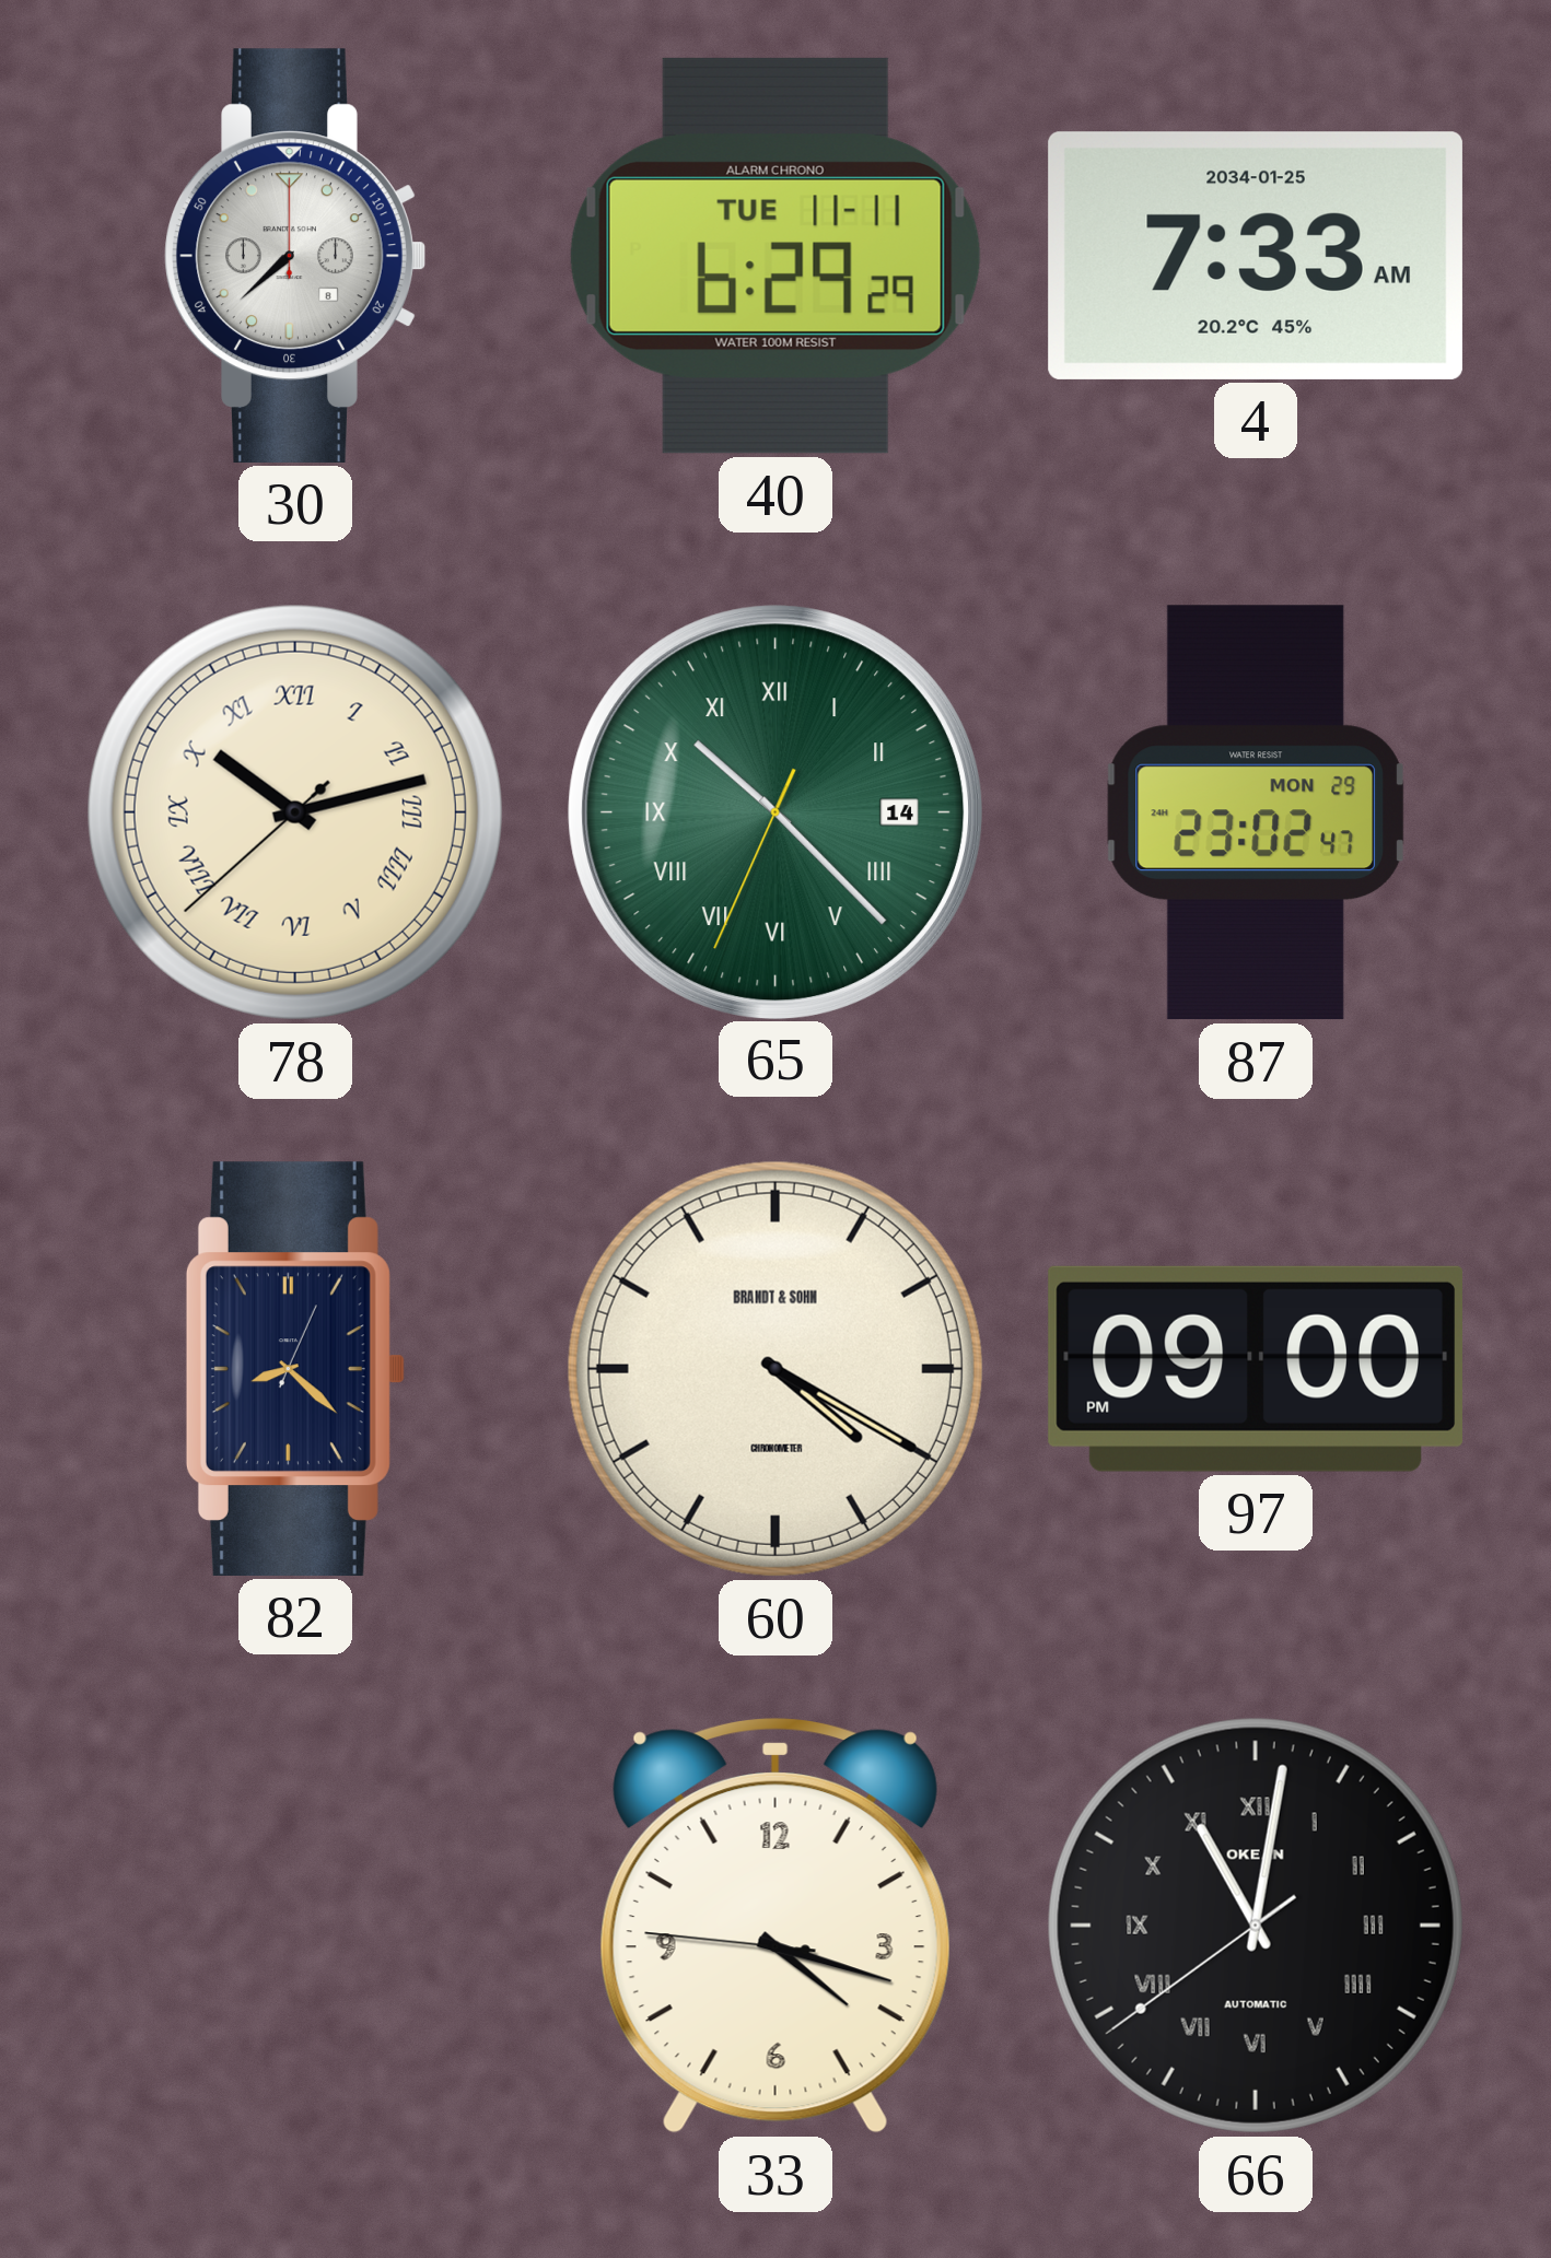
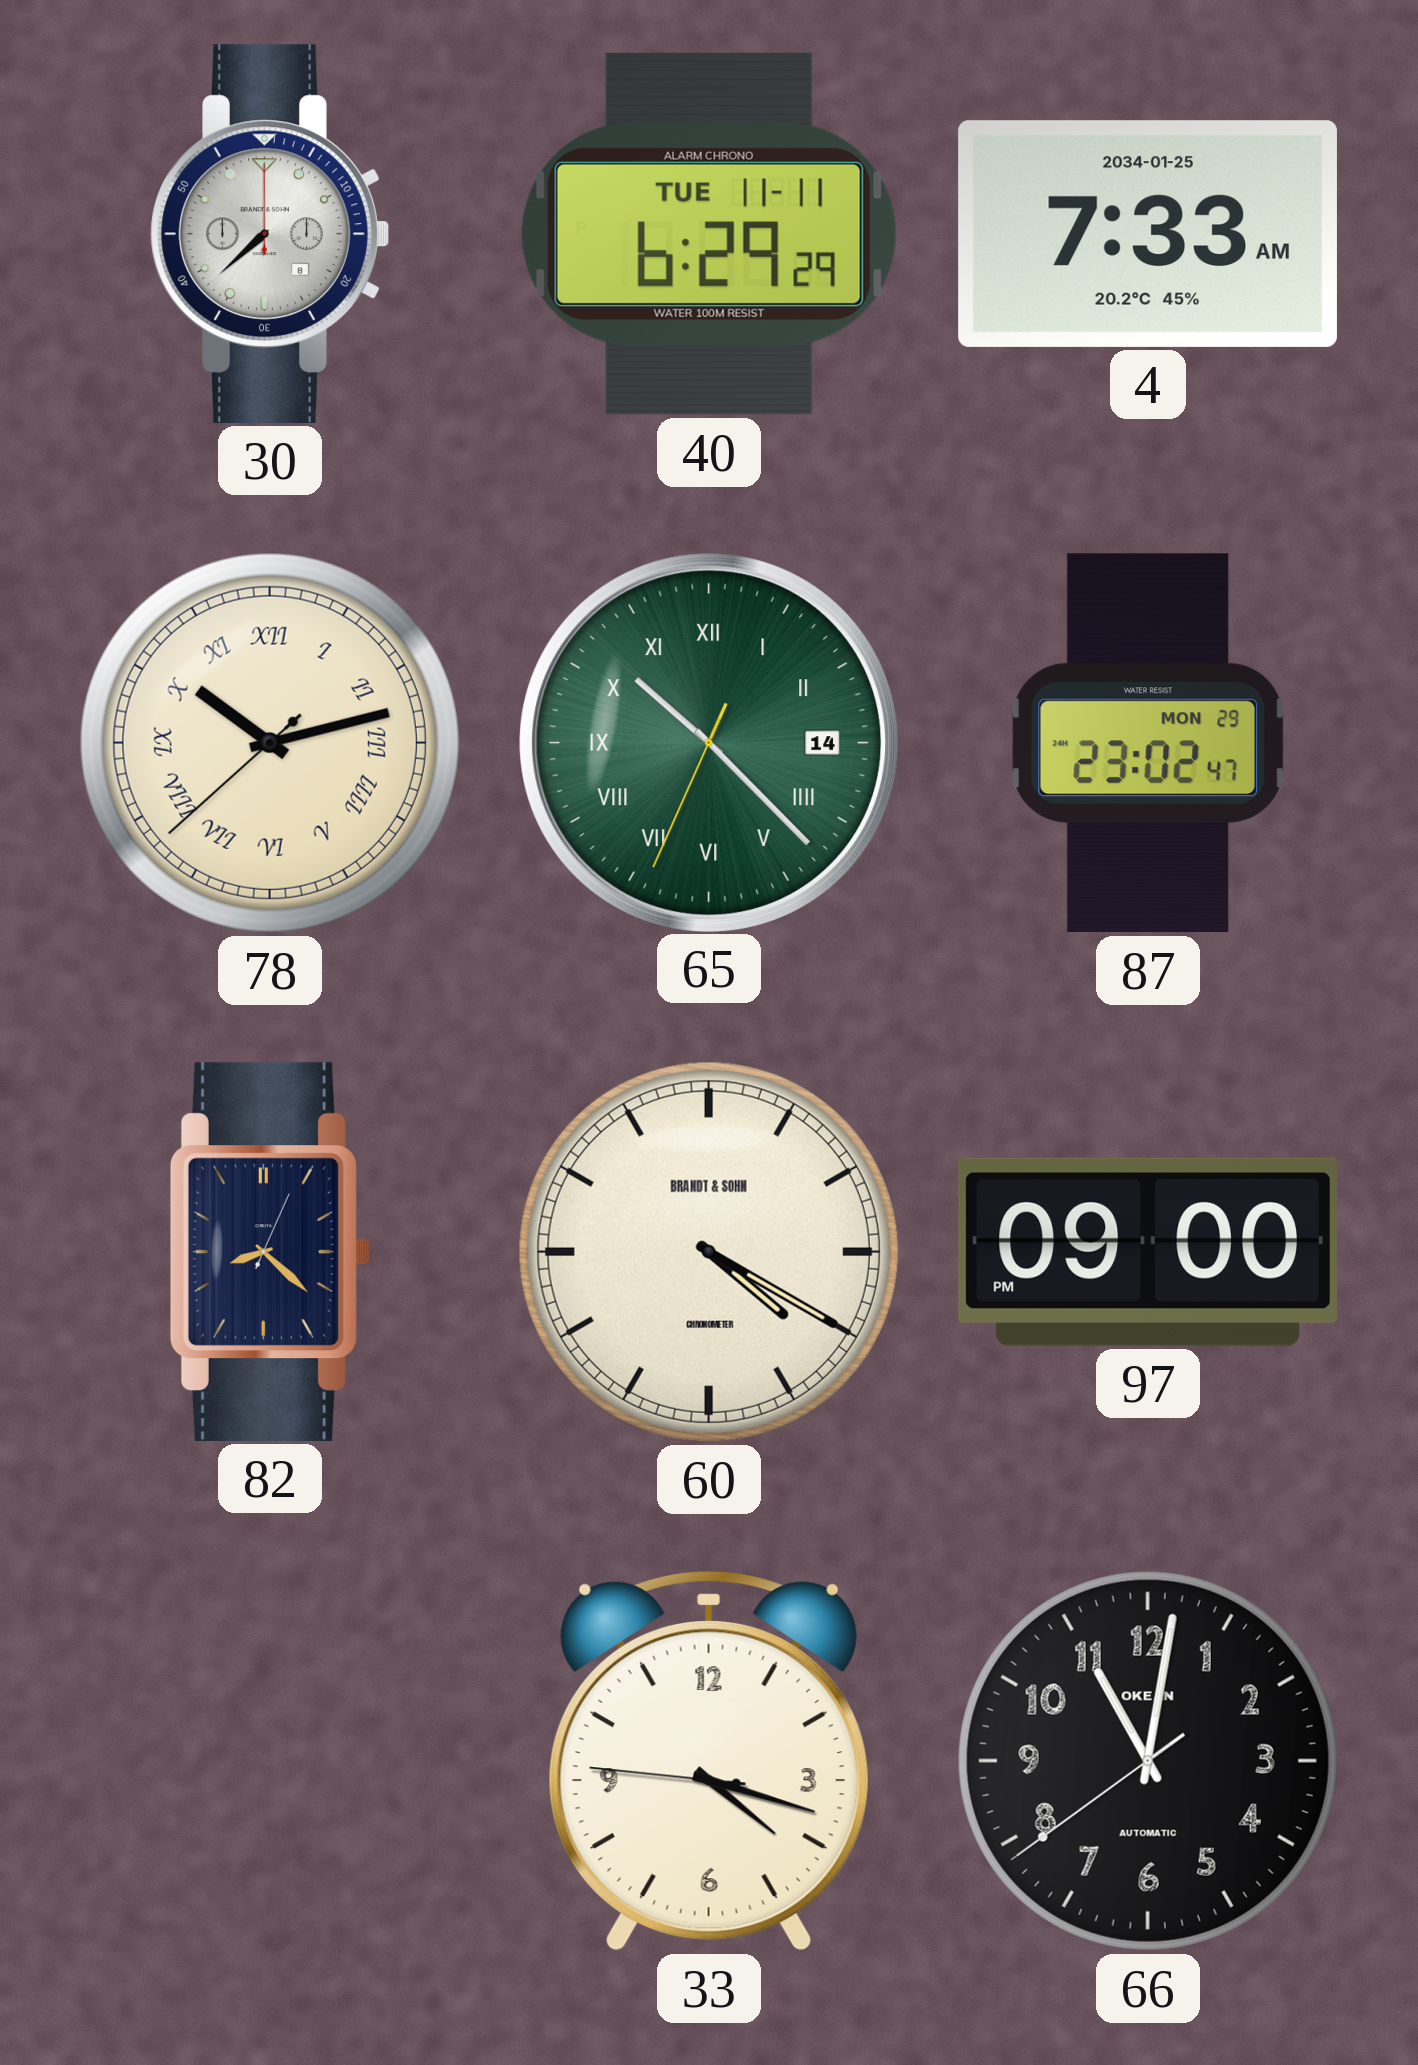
66 numerals: Roman -> Arabic (1148, 1761)
